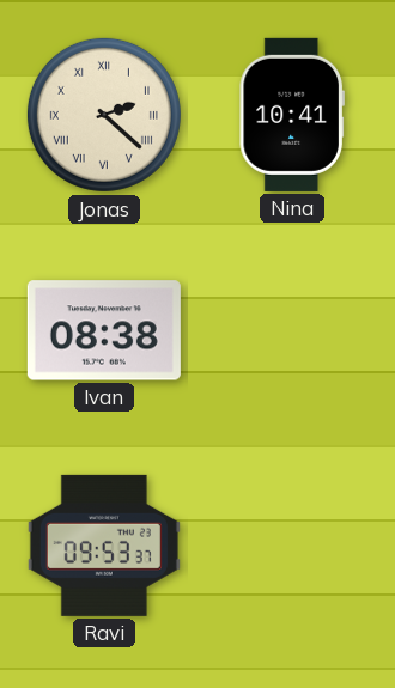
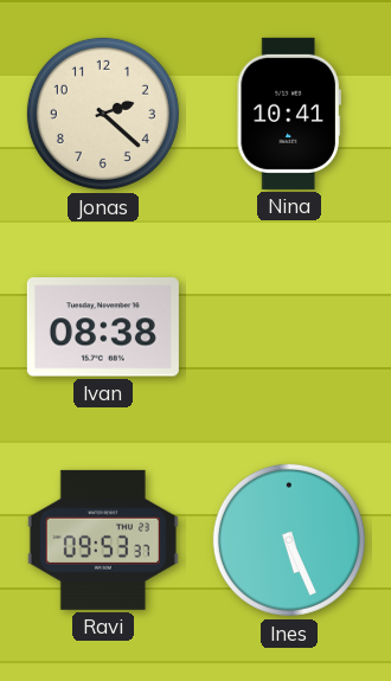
Jonas numerals: Roman -> Arabic (103, 114)
Ines: none -> 5:26 (289, 540)
